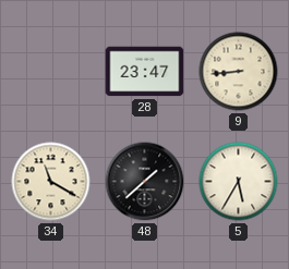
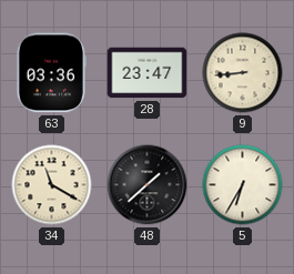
63: none -> 03:36 (51, 73)
5: 5:35 -> 6:35 (243, 185)
